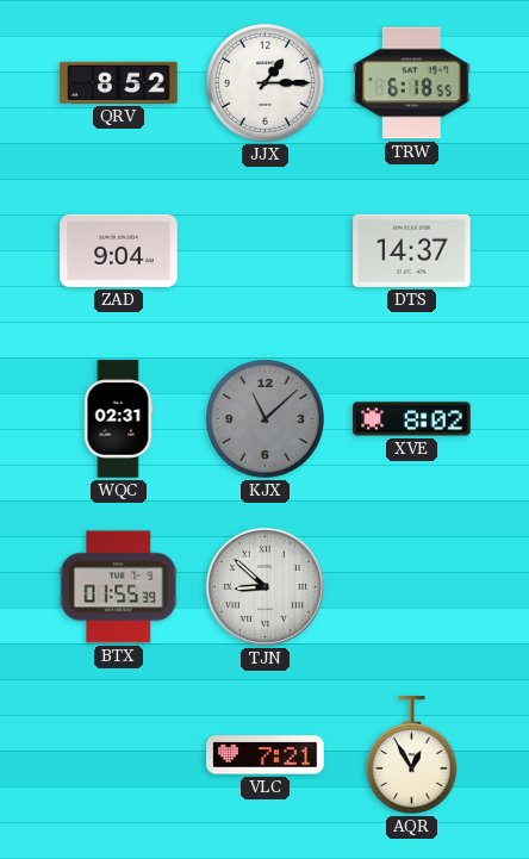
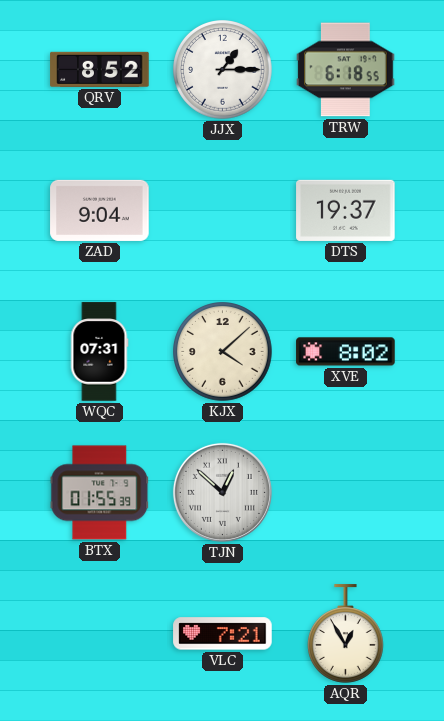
DTS: 14:37 -> 19:37 (346, 210)
WQC: 02:31 -> 07:31 (99, 352)
KJX: 11:08 -> 4:08 (223, 352)
KJX dial: grey -> cream (223, 352)
TJN: 8:52 -> 12:52 (222, 492)
